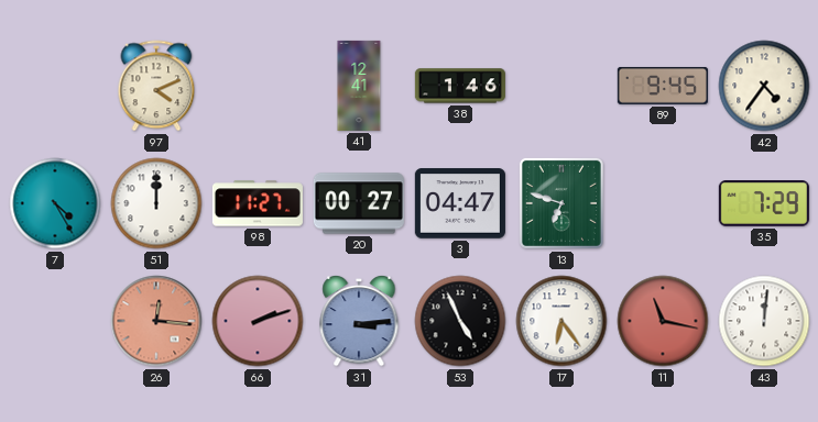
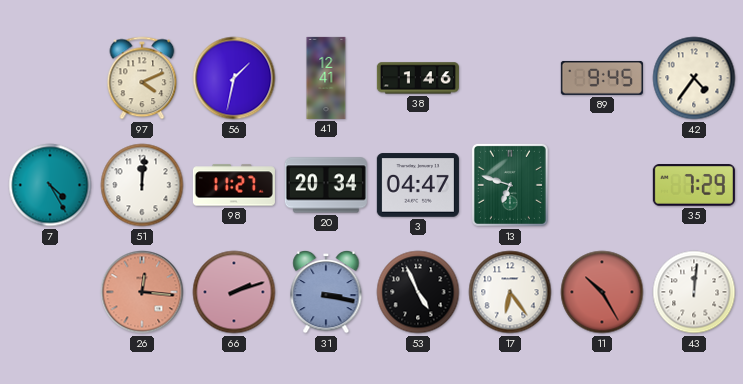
56: none -> 1:32 (234, 78)
51: 12:00 -> 12:01 (142, 185)
20: 00:27 -> 20:34 (326, 185)
31: 3:14 -> 3:17 (326, 292)
11: 11:17 -> 10:25 (602, 292)
